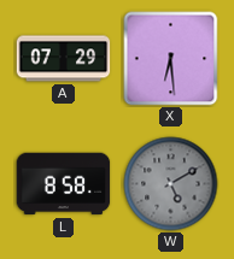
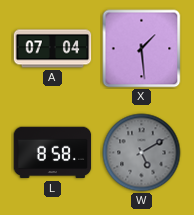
A: 07:29 -> 07:04 (53, 49)
X: 6:29 -> 1:29 (142, 49)
